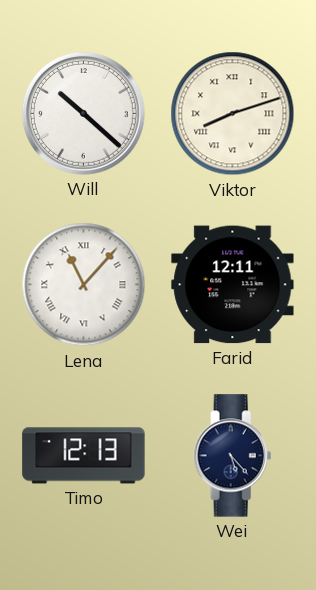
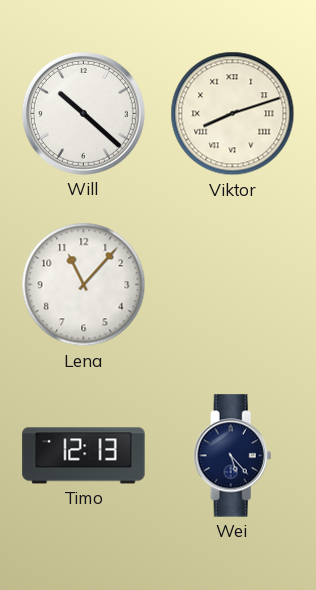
Lena numerals: Roman -> Arabic (84, 285)
Farid: 12:11 -> none (233, 285)
